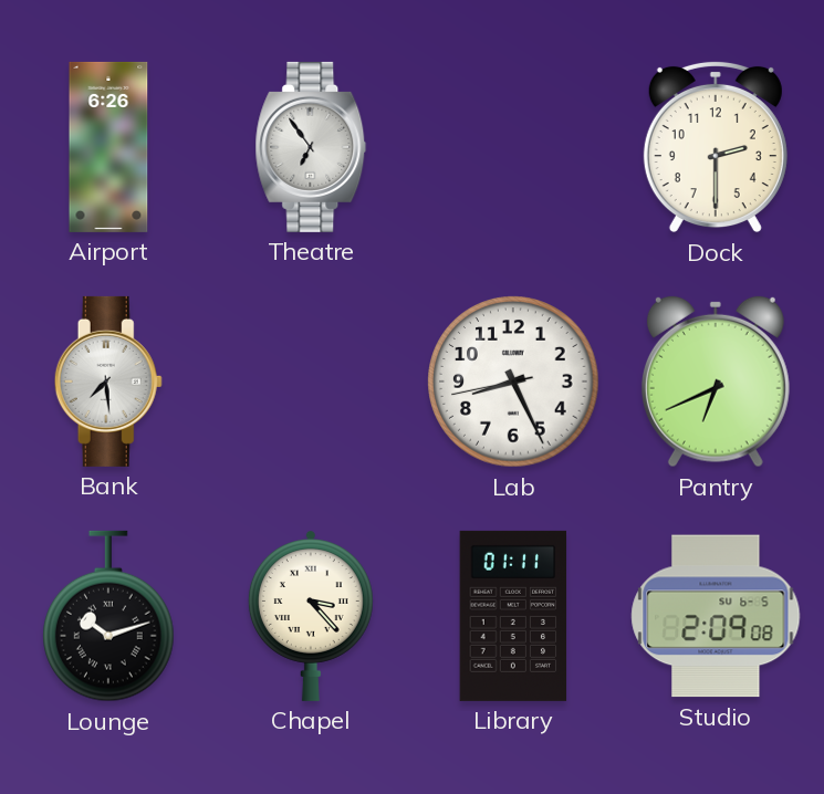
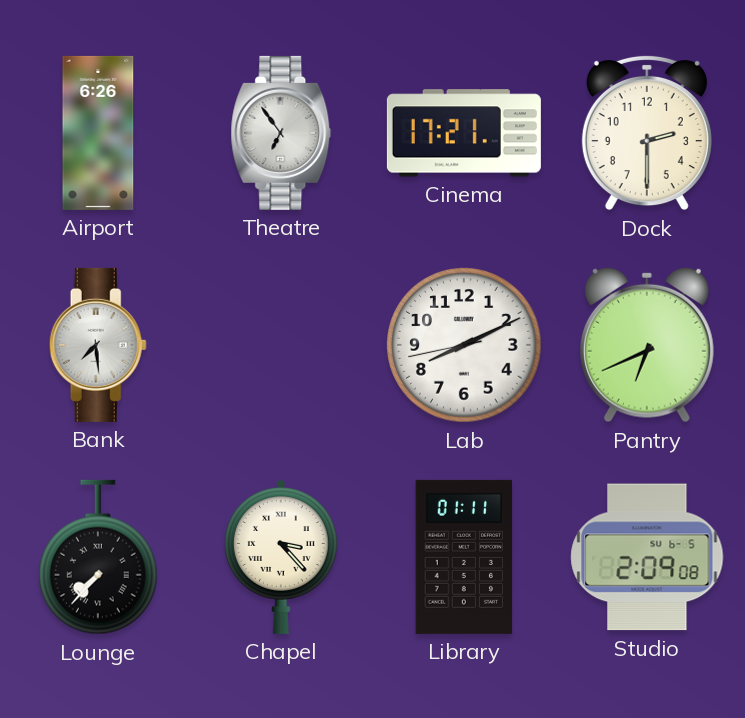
Cinema: none -> 17:21 (464, 133)
Lab: 8:25 -> 8:10 (464, 345)
Lounge: 10:12 -> 7:37 (99, 557)
